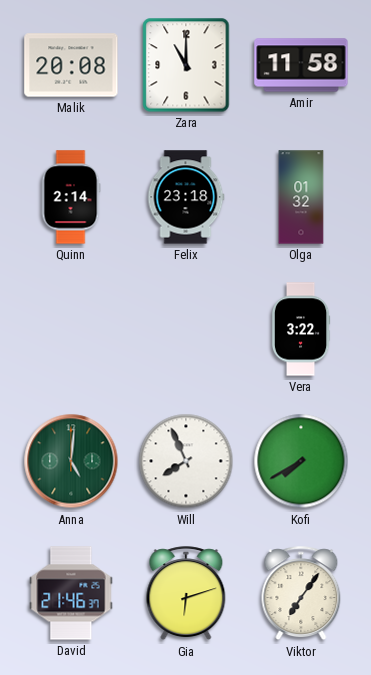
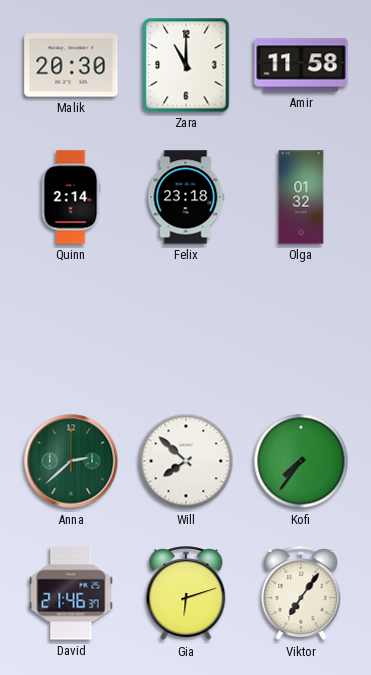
Malik: 20:08 -> 20:30 (71, 65)
Vera: 3:22 -> none (301, 329)
Anna: 5:01 -> 2:38 (71, 461)
Will: 7:56 -> 7:52 (186, 461)
Kofi: 7:40 -> 7:36 (301, 461)
